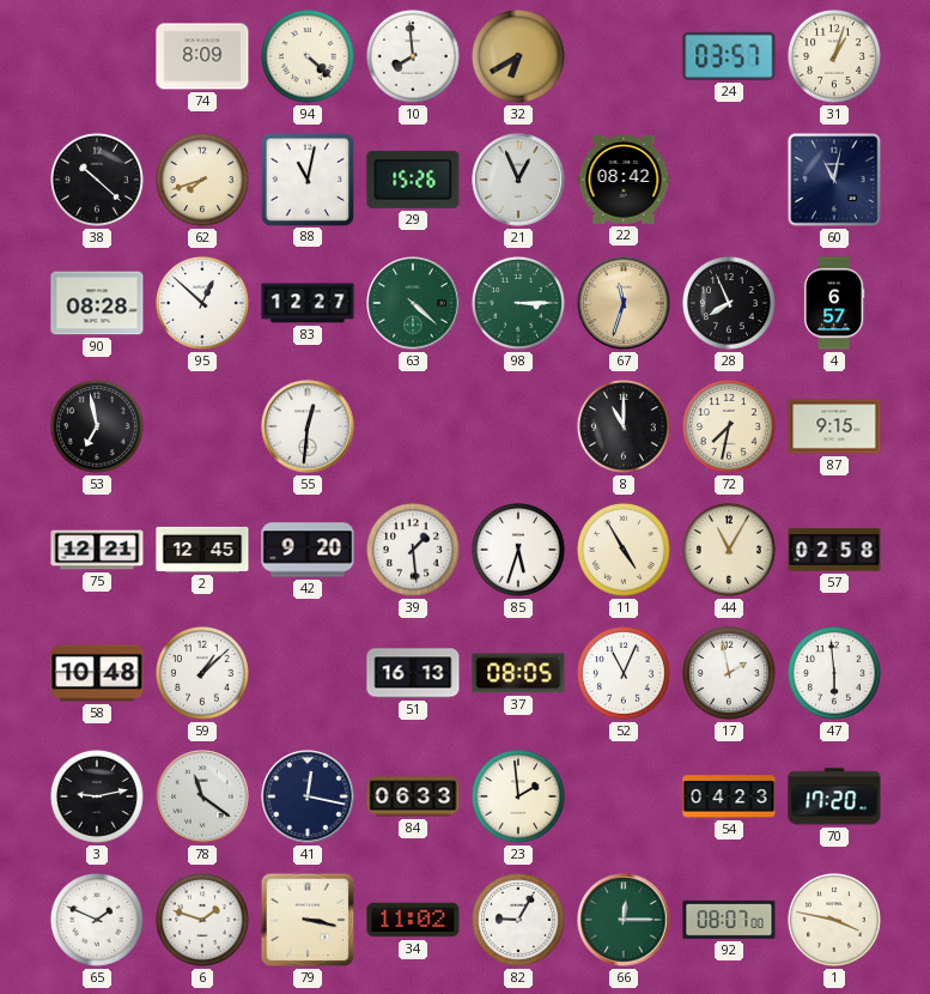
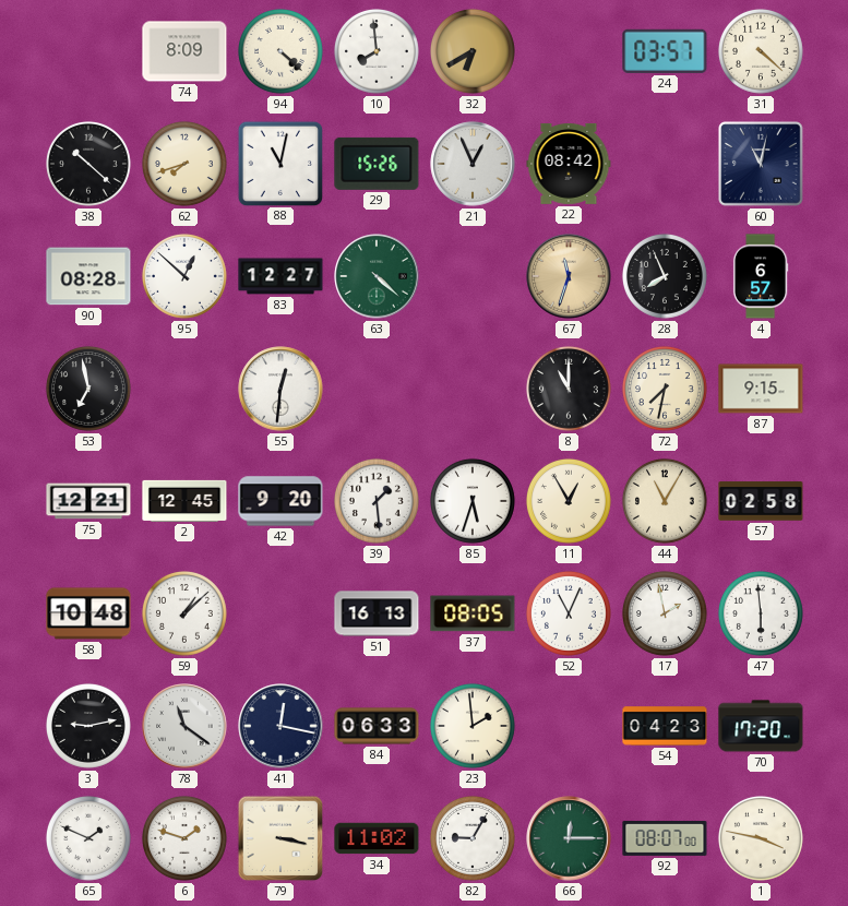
31: 1:03 -> 4:22 (761, 51)
98: 3:15 -> none (518, 303)
11: 4:55 -> 12:55 (569, 501)
